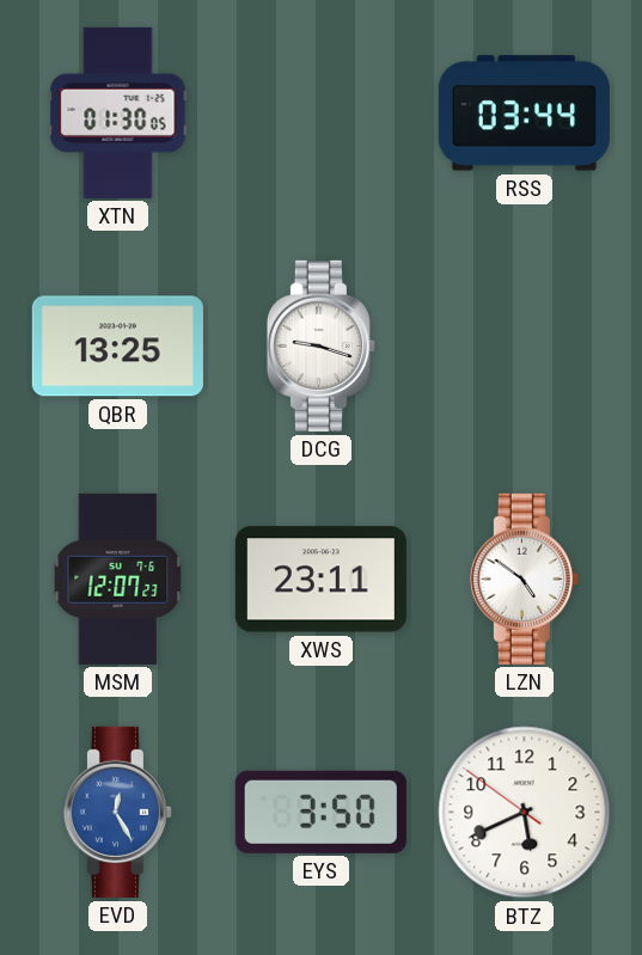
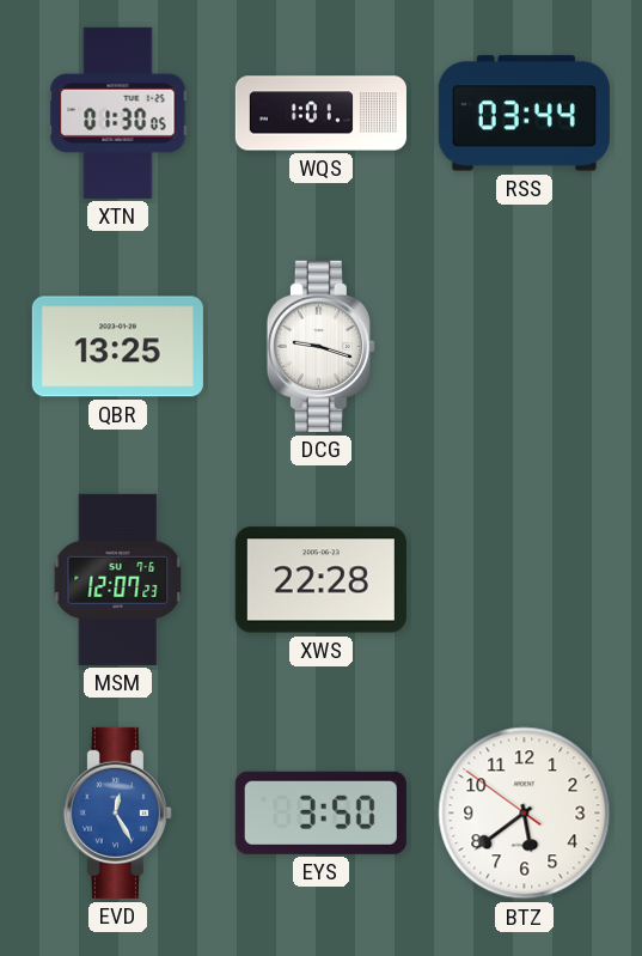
WQS: none -> 1:01 (320, 114)
XWS: 23:11 -> 22:28 (320, 580)
LZN: 4:51 -> none (524, 578)
BTZ: 5:40 -> 5:38 (525, 814)
